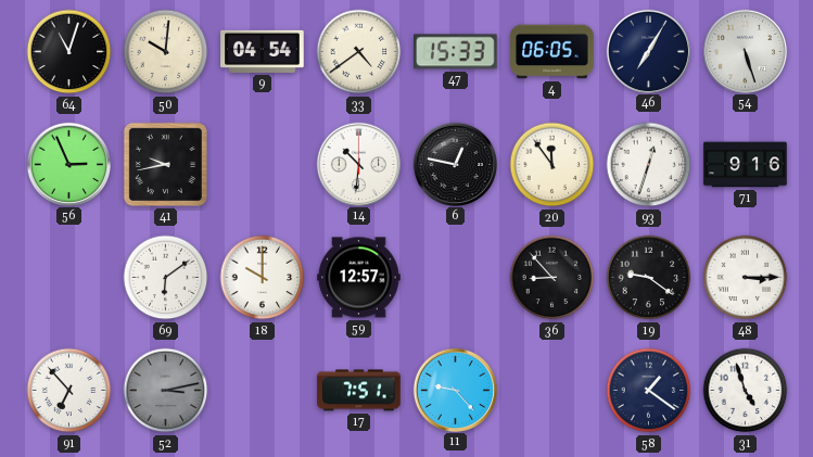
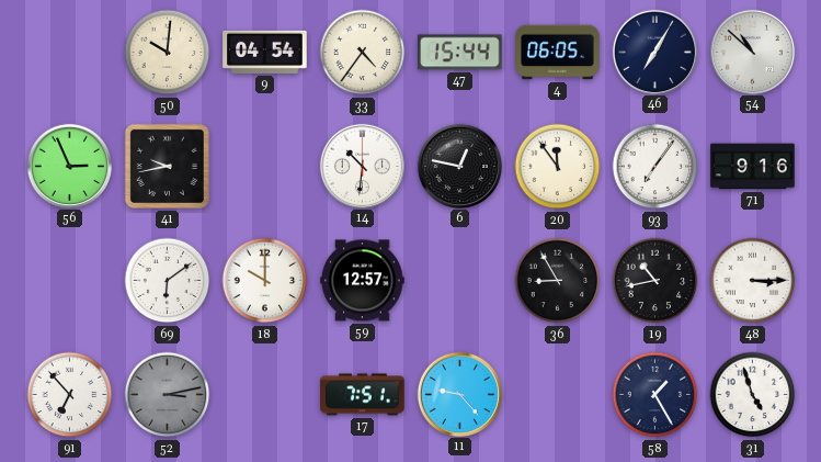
64: 11:03 -> none (69, 52)
33: 4:39 -> 4:36 (363, 53)
47: 15:33 -> 15:44 (460, 53)
54: 5:27 -> 10:52 (752, 52)
93: 12:33 -> 7:06 (655, 167)
36: 8:53 -> 8:55 (558, 281)
19: 9:21 -> 10:43 (655, 281)
58: 1:21 -> 1:25 (655, 395)
